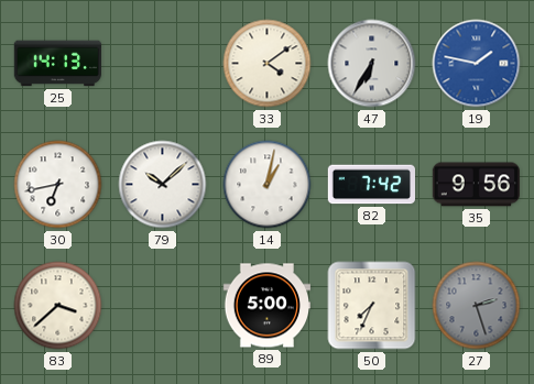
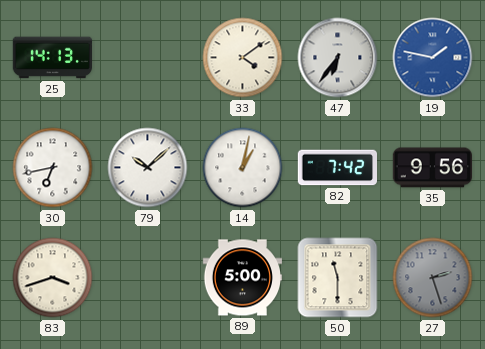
47: 6:35 -> 6:36 (338, 58)
83: 3:38 -> 3:42 (53, 278)
50: 7:34 -> 11:30 (338, 278)
